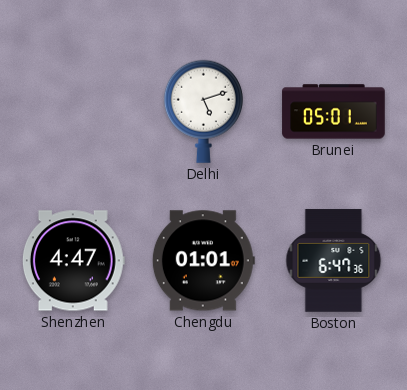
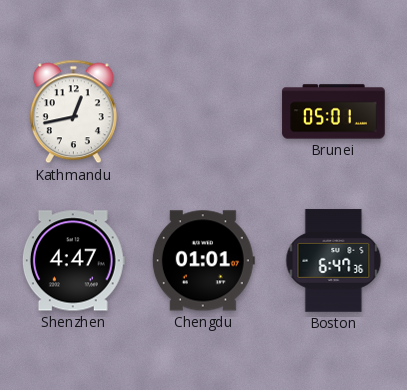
Kathmandu: none -> 12:43 (73, 112)
Delhi: 5:12 -> none (203, 111)
